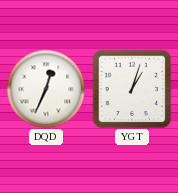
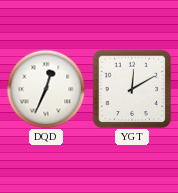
YGT: 1:03 -> 12:10 (132, 89)
